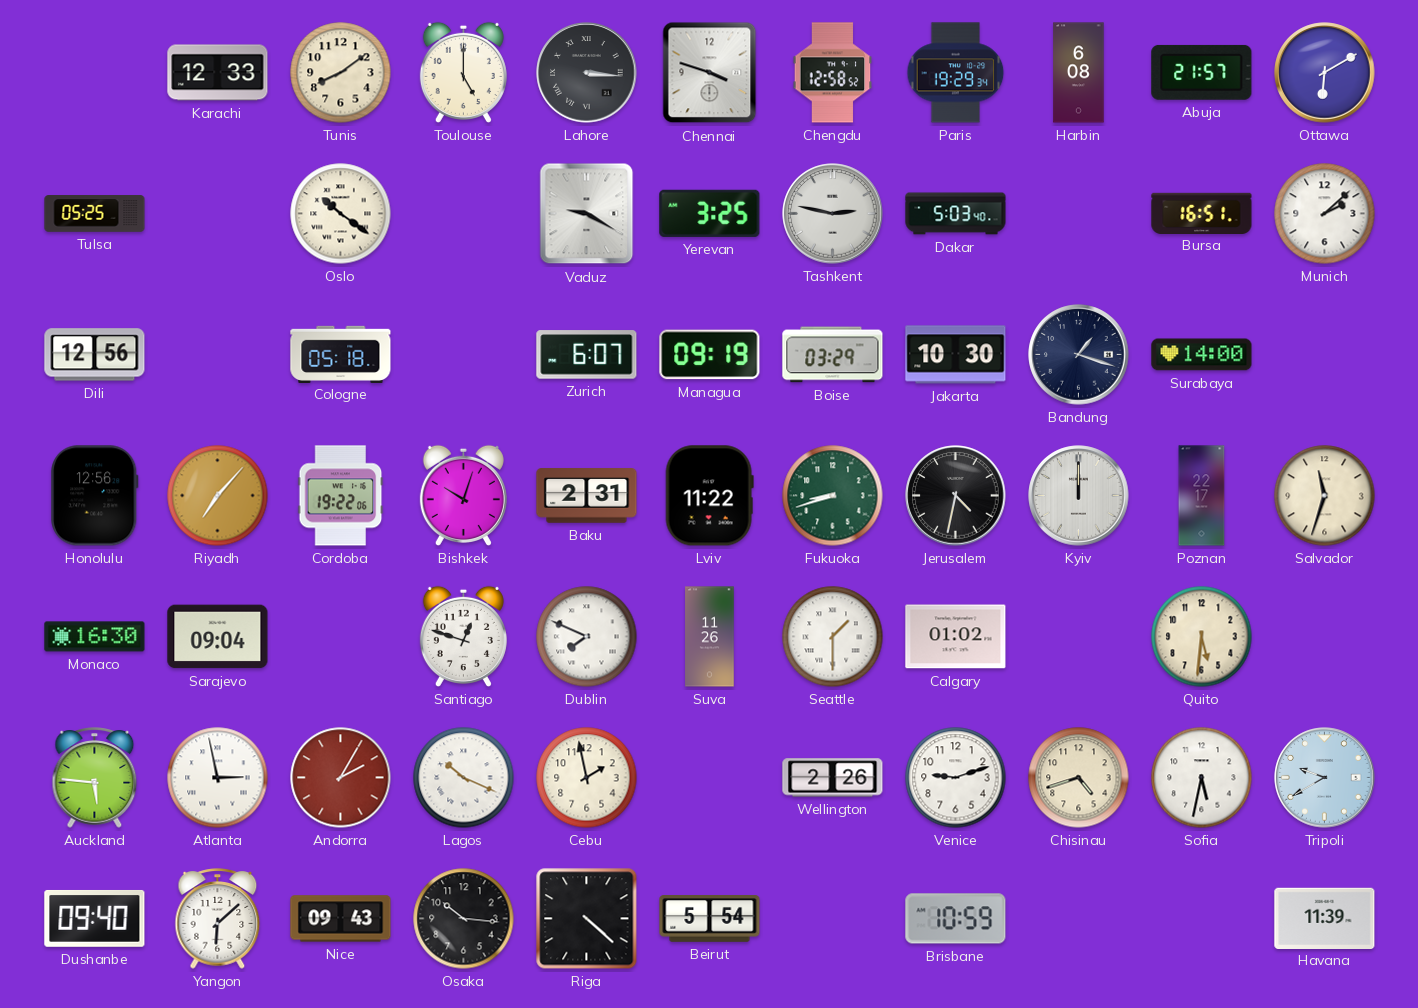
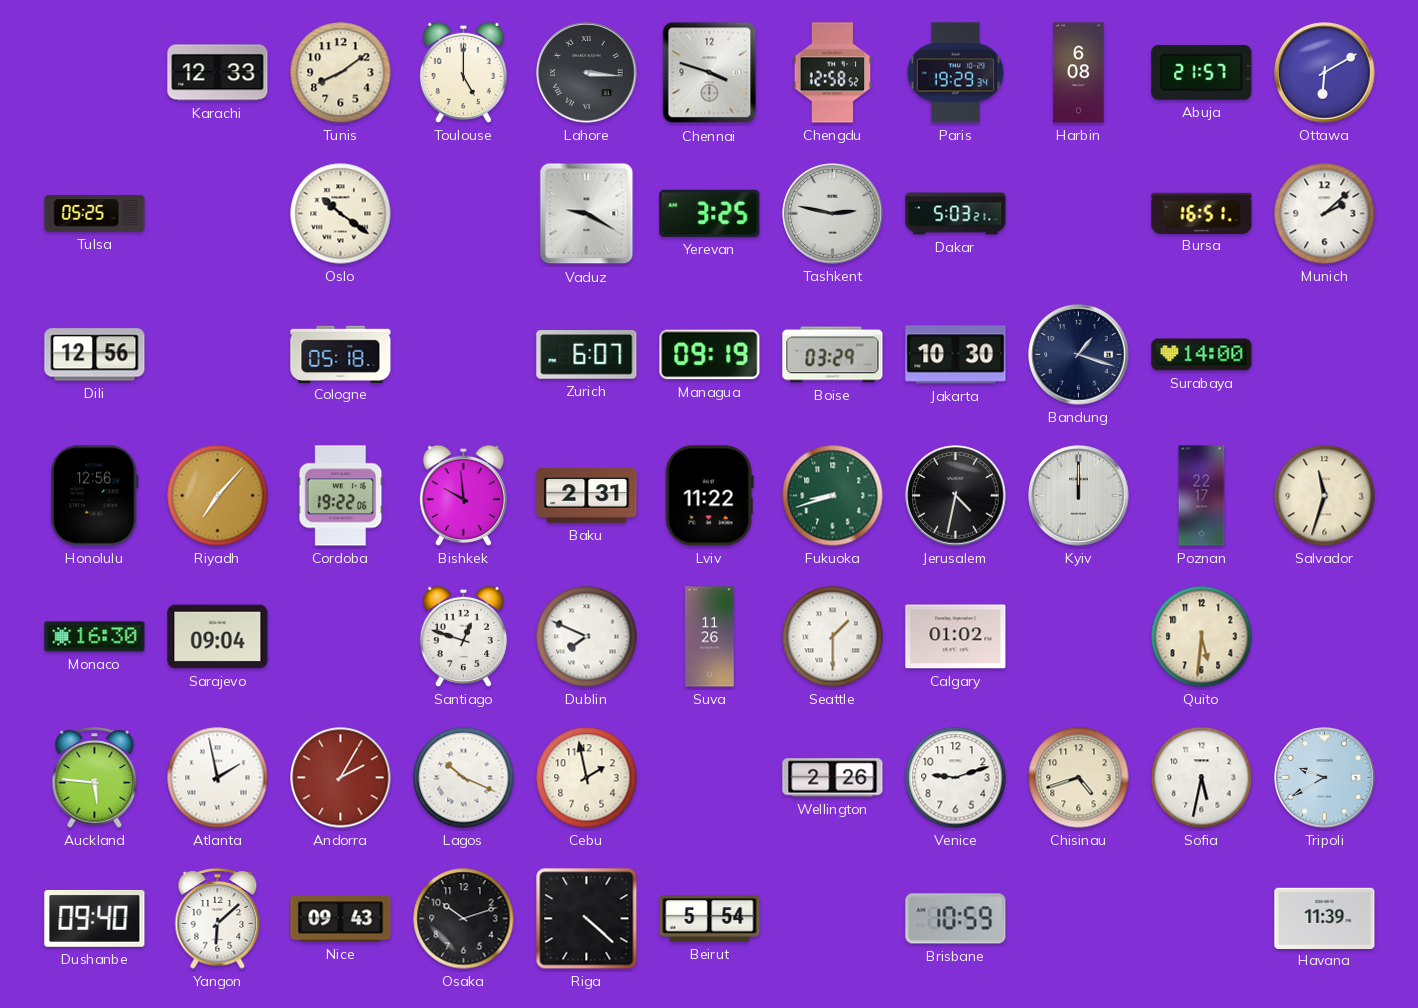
Dakar: 5:03:40 -> 5:03:21 (956, 214)
Bishkek: 10:03 -> 9:59 (463, 495)
Atlanta: 2:58 -> 1:58 (218, 778)
Osaka: 10:16 -> 10:12 (464, 919)
